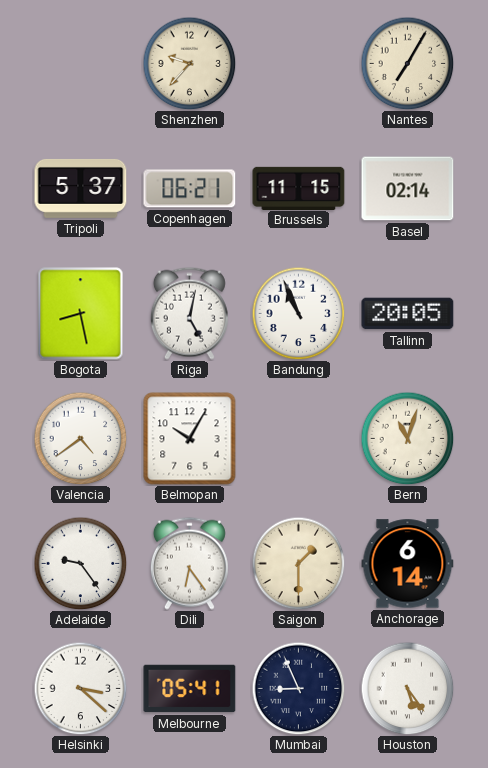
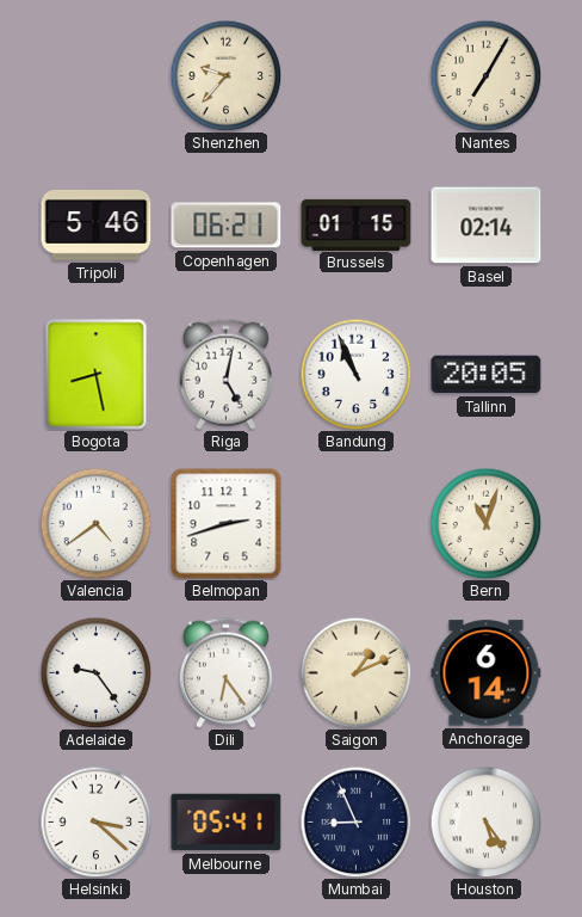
Tripoli: 5:37 -> 5:46 (97, 224)
Brussels: 11:15 -> 01:15 (357, 224)
Belmopan: 10:05 -> 2:42 (227, 524)
Saigon: 1:30 -> 1:11 (355, 672)
